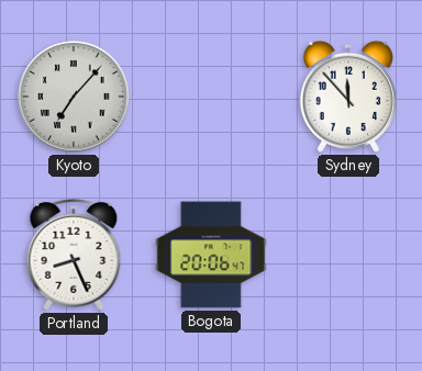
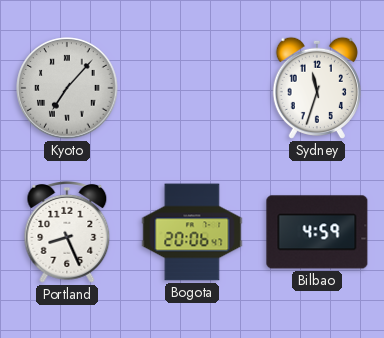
Sydney: 11:53 -> 11:33 (317, 88)
Bilbao: none -> 4:59 (317, 232)
